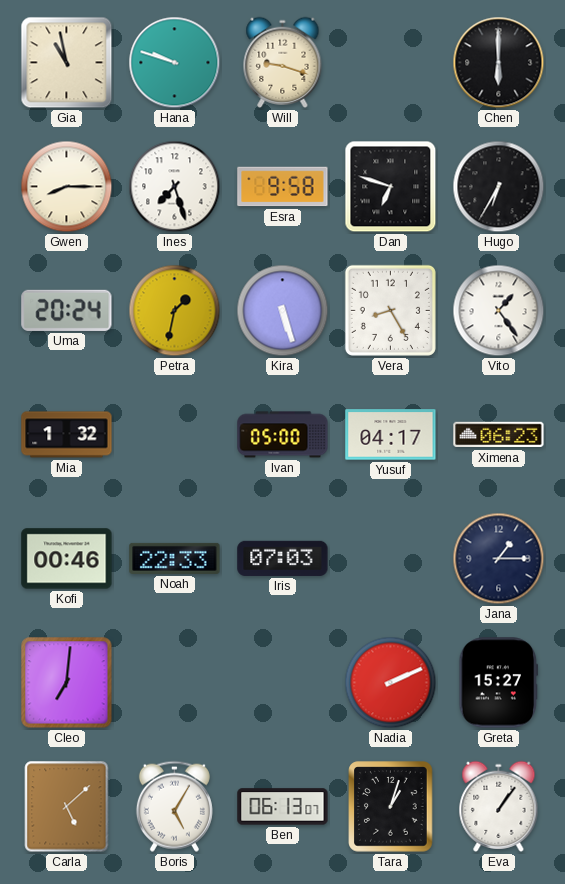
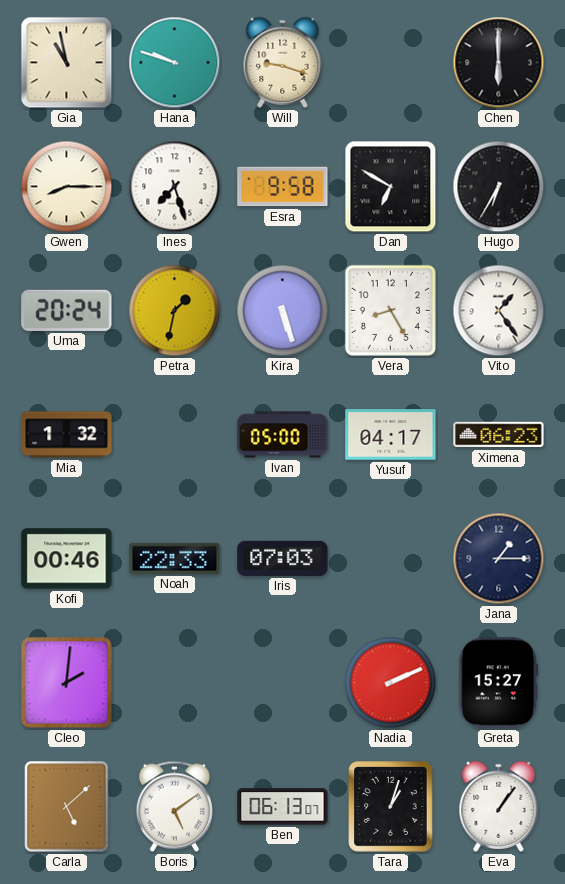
Dan: 6:48 -> 6:50 (391, 187)
Cleo: 7:01 -> 2:01 (67, 683)
Boris: 5:05 -> 5:09 (174, 806)
